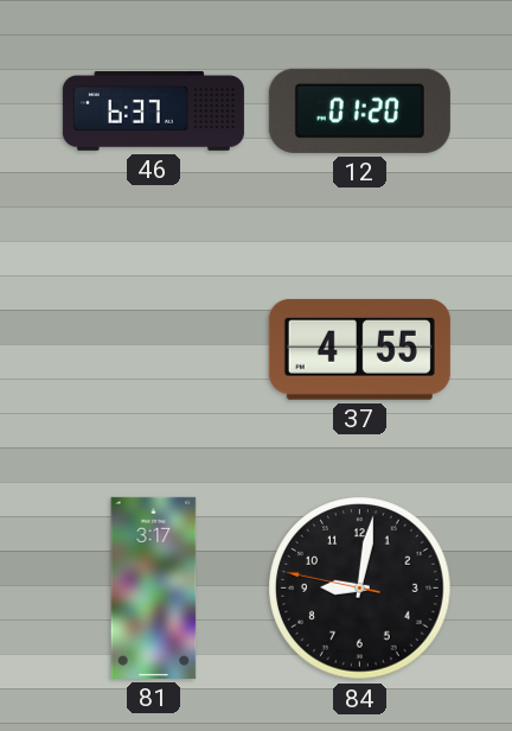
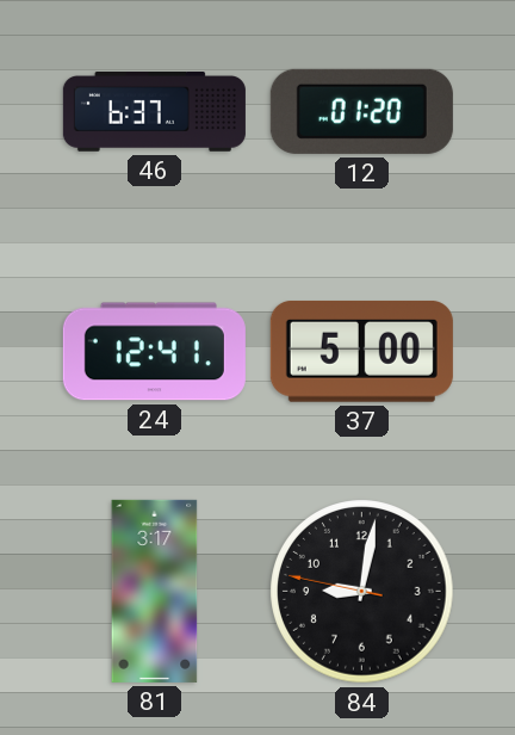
24: none -> 12:41 (154, 352)
37: 4:55 -> 5:00 (361, 351)
